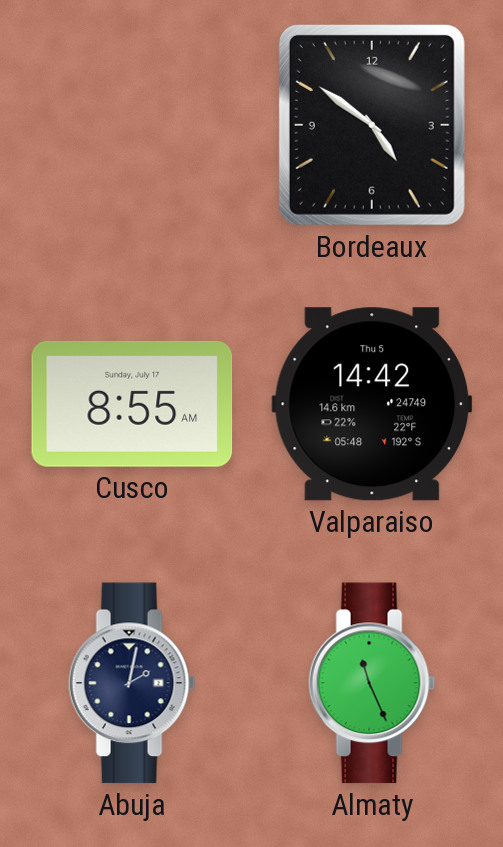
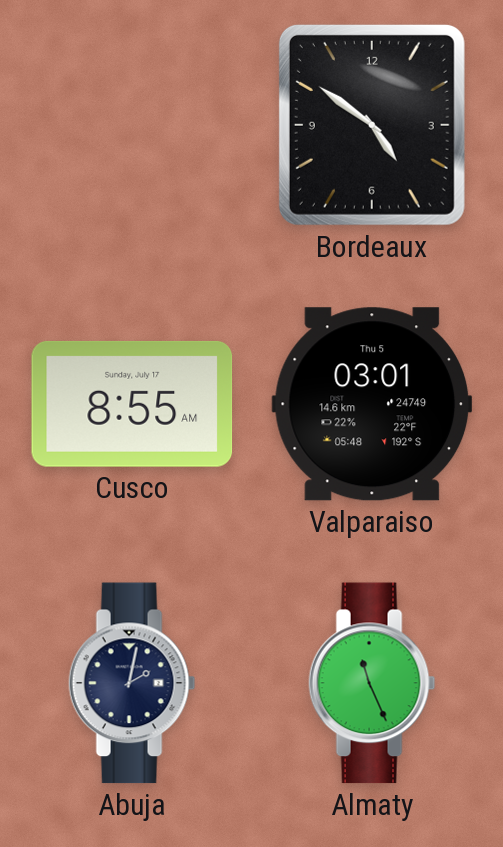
Valparaiso: 14:42 -> 03:01 (372, 404)
